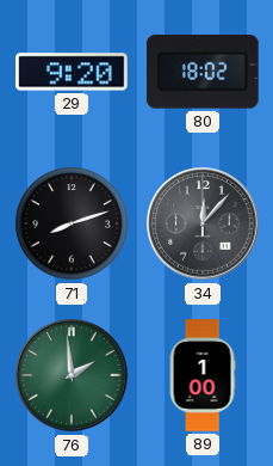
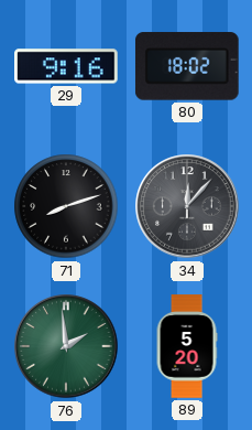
29: 9:20 -> 9:16 (67, 66)
89: 1:00 -> 5:20 (187, 346)
